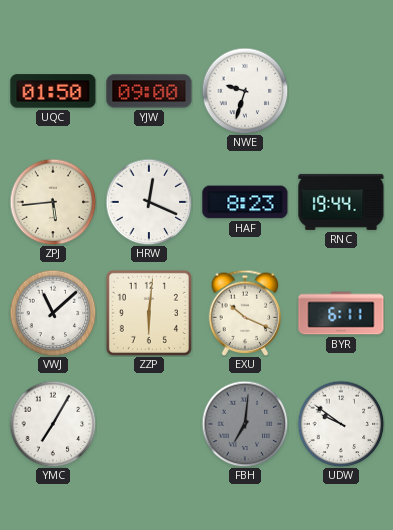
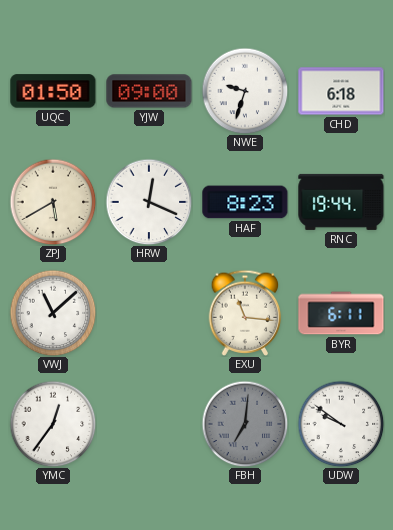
CHD: none -> 6:18 (341, 91)
ZPJ: 5:44 -> 5:40 (53, 202)
ZZP: 6:01 -> none (149, 313)
EXU: 10:19 -> 11:16 (245, 313)
YMC: 7:05 -> 12:36 (53, 424)
